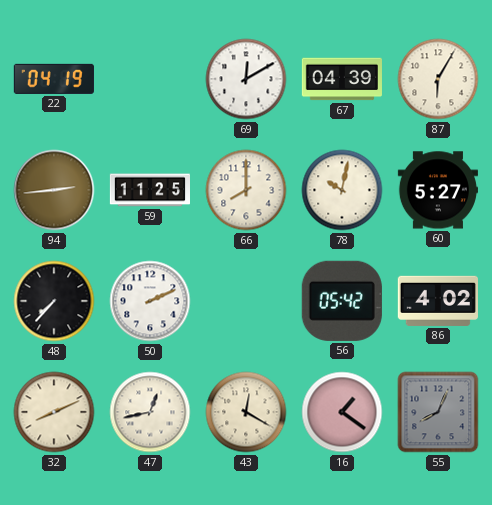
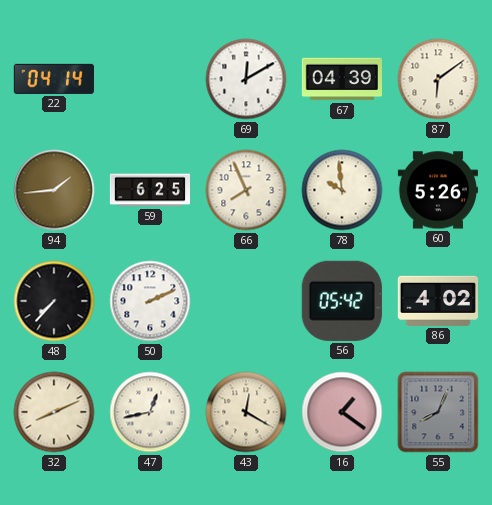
22: 04:19 -> 04:14 (54, 79)
87: 6:05 -> 6:09 (438, 79)
94: 2:44 -> 1:44 (54, 190)
59: 11:25 -> 6:25 (149, 190)
66: 8:00 -> 7:56 (246, 190)
78: 10:02 -> 9:59 (342, 190)
60: 5:27 -> 5:26 (438, 190)
